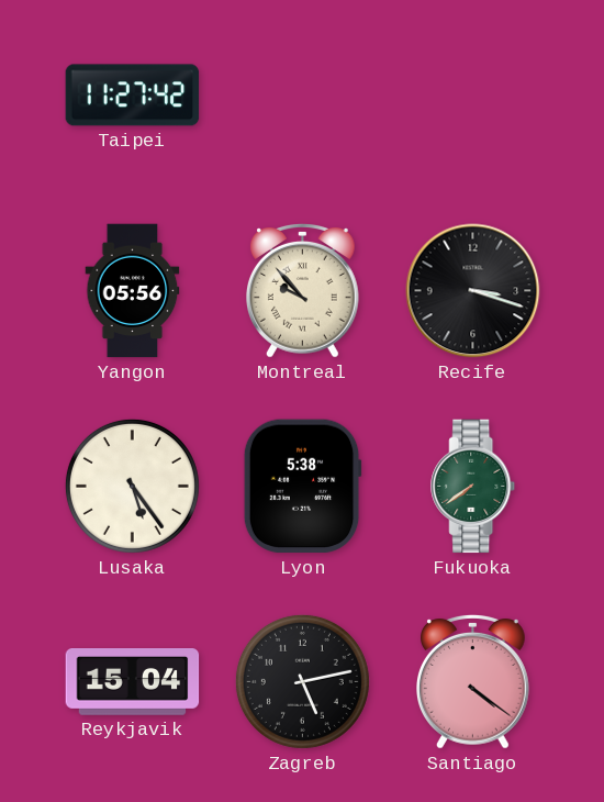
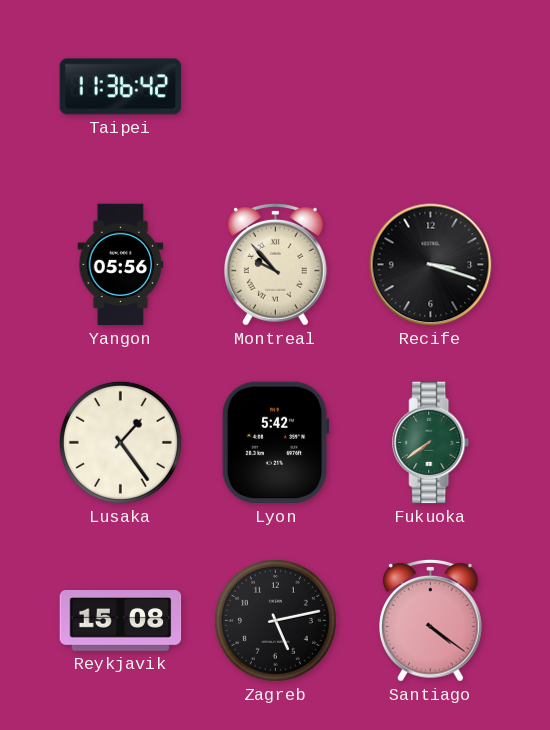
Taipei: 11:27 -> 11:36 (121, 87)
Lusaka: 5:24 -> 1:24 (120, 442)
Lyon: 5:38 -> 5:42 (275, 443)
Reykjavik: 15:04 -> 15:08 (121, 621)
